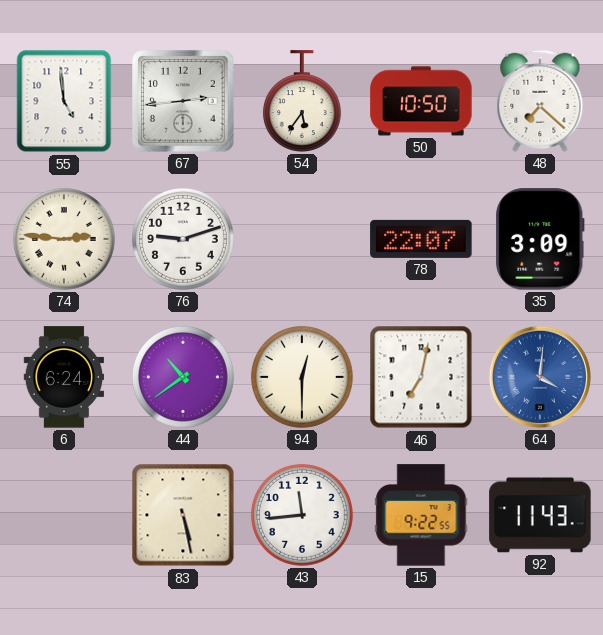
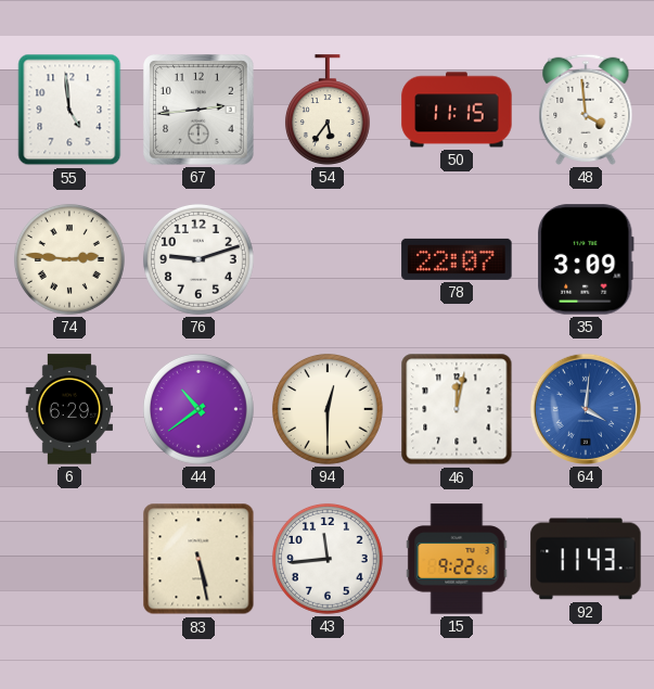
50: 10:50 -> 11:15 (457, 110)
48: 7:22 -> 3:59 (586, 110)
6: 6:24 -> 6:29 (68, 409)
46: 7:02 -> 12:02 (457, 409)
